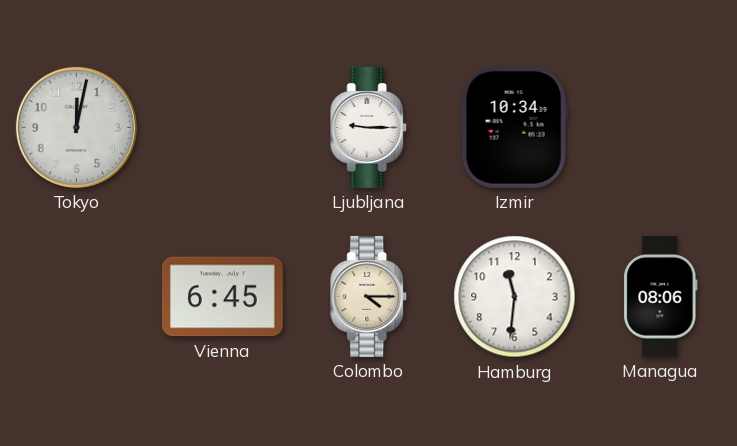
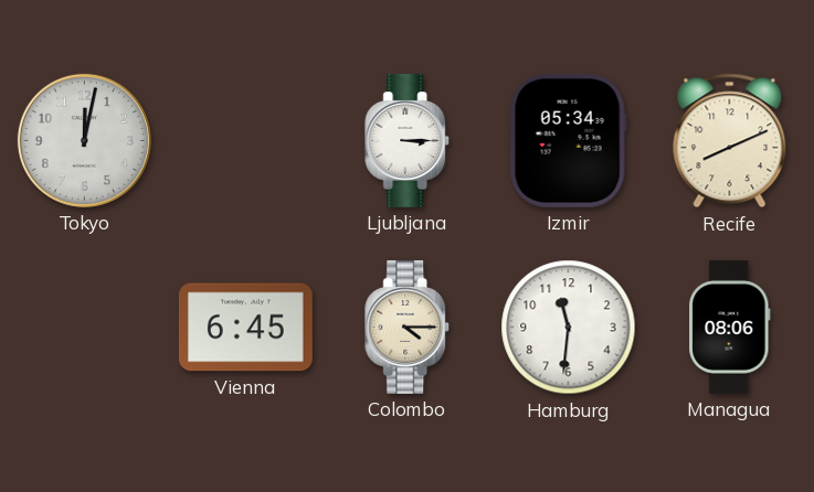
Ljubljana: 9:15 -> 3:15 (408, 140)
Izmir: 10:34 -> 05:34 (568, 140)
Recife: none -> 8:11 (730, 141)
